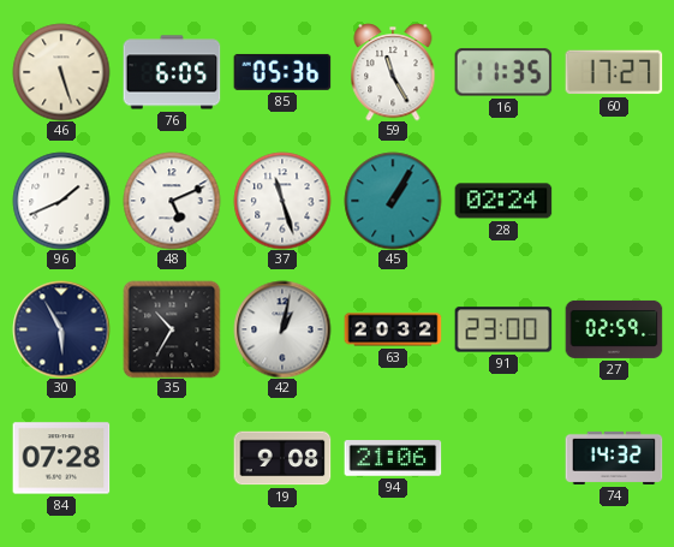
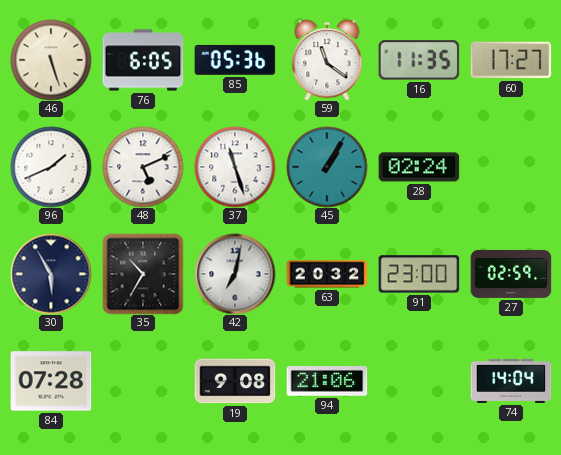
59: 11:25 -> 11:21 (327, 60)
42: 1:02 -> 7:02 (235, 274)
74: 14:32 -> 14:04 (511, 381)
